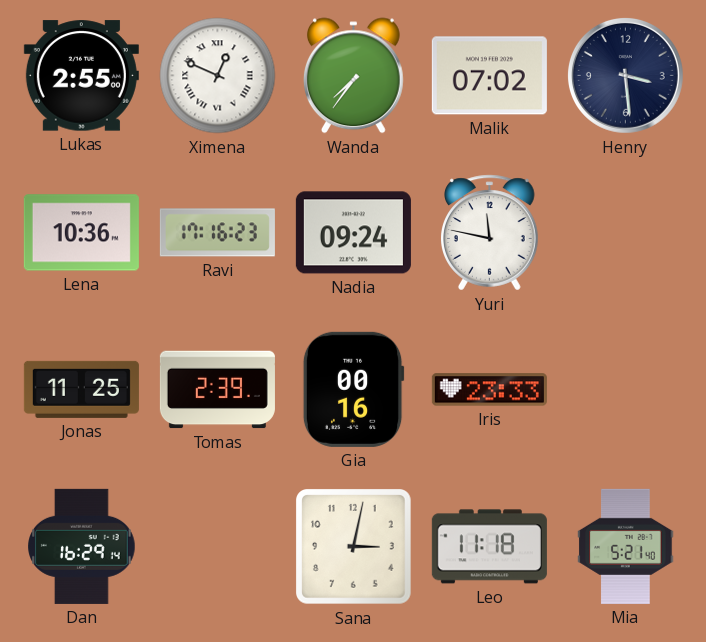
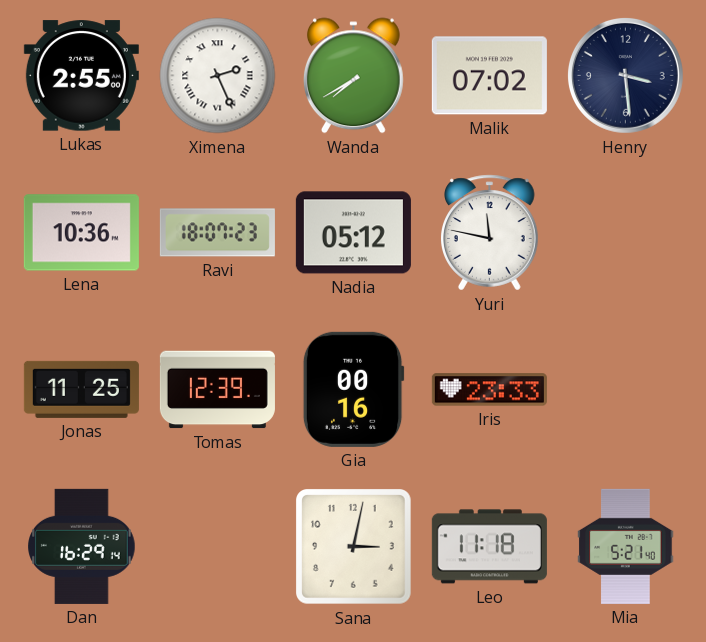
Ximena: 12:49 -> 2:26 (218, 76)
Wanda: 7:36 -> 7:40 (353, 76)
Ravi: 17:16 -> 18:07 (217, 233)
Nadia: 09:24 -> 05:12 (353, 233)
Tomas: 2:39 -> 12:39 (217, 390)
